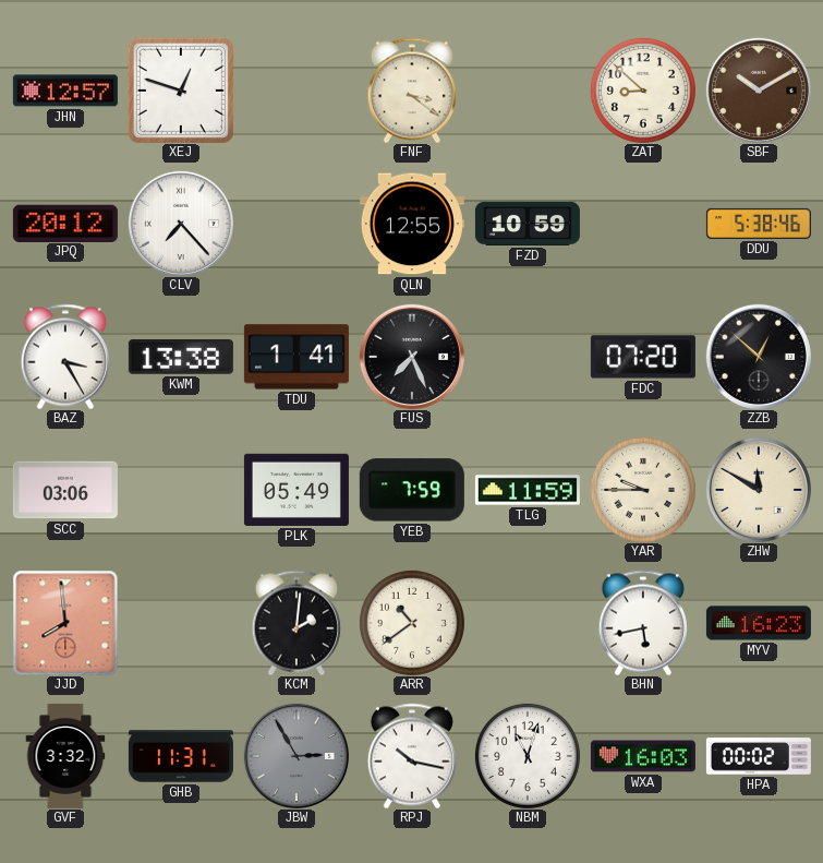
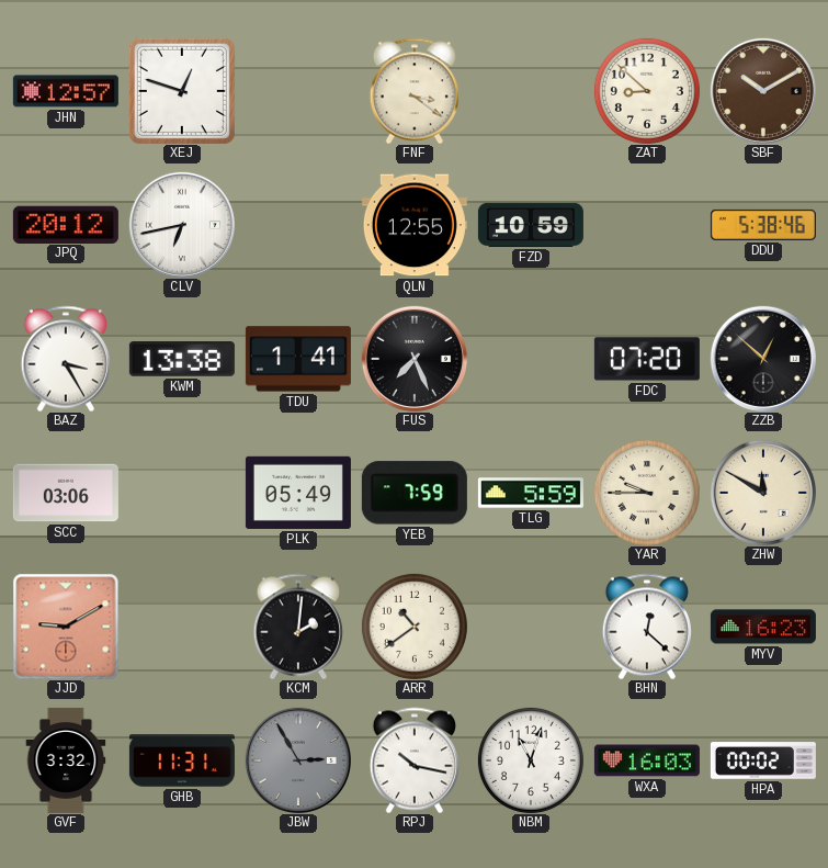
CLV: 7:23 -> 6:43 (182, 225)
TLG: 11:59 -> 5:59 (531, 493)
JJD: 7:59 -> 9:10 (66, 627)
BHN: 5:43 -> 12:22 (647, 627)
